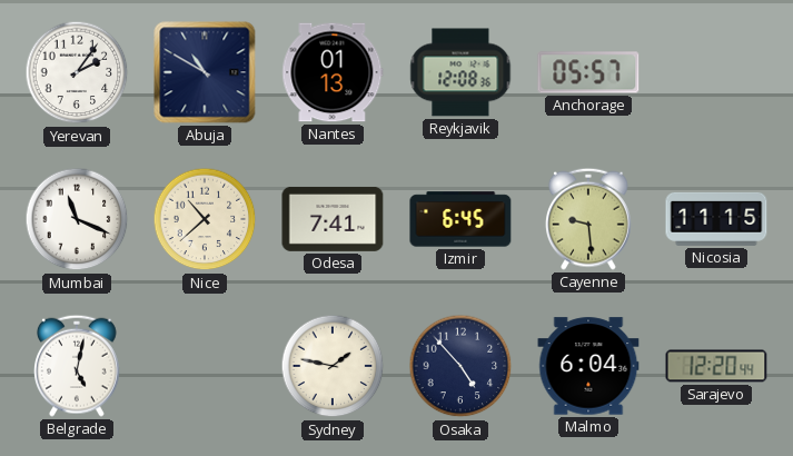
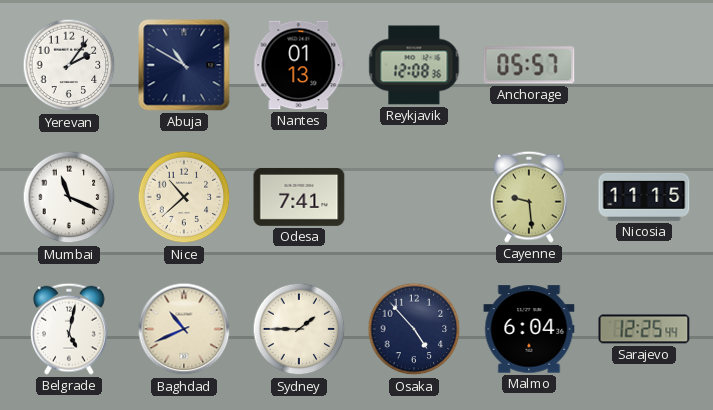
Izmir: 6:45 -> none (460, 219)
Baghdad: none -> 10:41 (184, 329)
Sydney: 1:47 -> 1:45 (299, 329)
Sarajevo: 12:20 -> 12:25 (644, 329)
